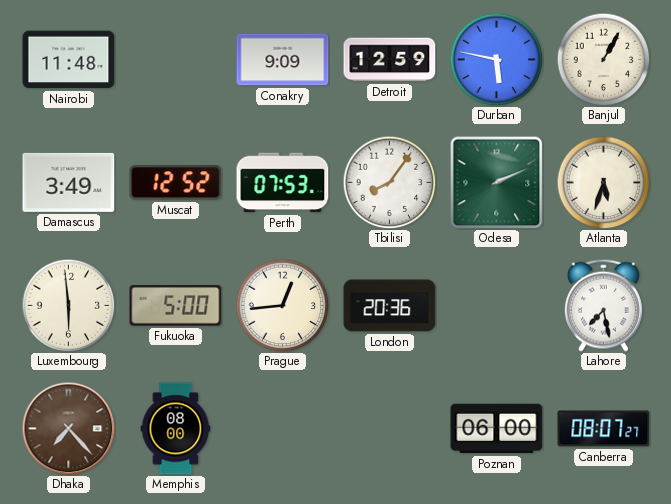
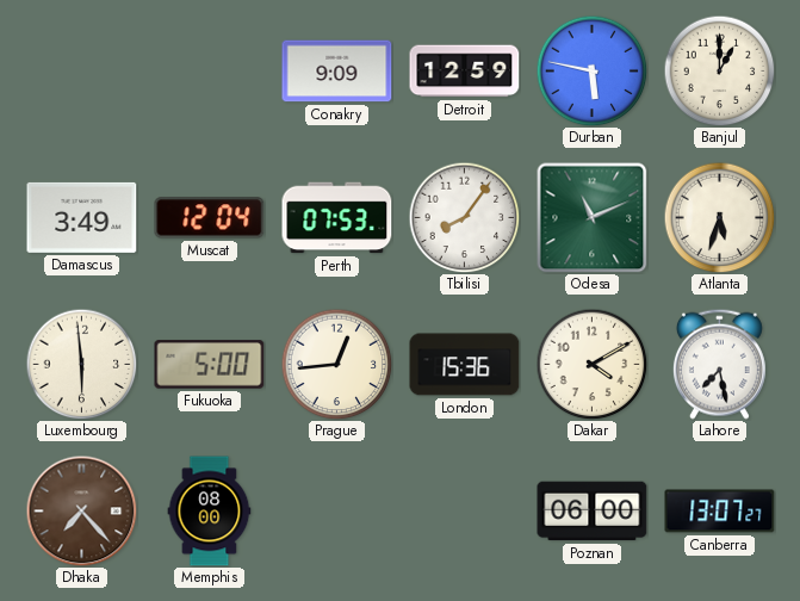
Nairobi: 11:48 -> none (69, 60)
Banjul: 1:05 -> 1:00 (719, 70)
Muscat: 12:52 -> 12:04 (210, 218)
Odesa: 2:11 -> 11:11 (591, 217)
London: 20:36 -> 15:36 (465, 365)
Dakar: none -> 4:10 (591, 364)
Canberra: 08:07 -> 13:07 (720, 512)
